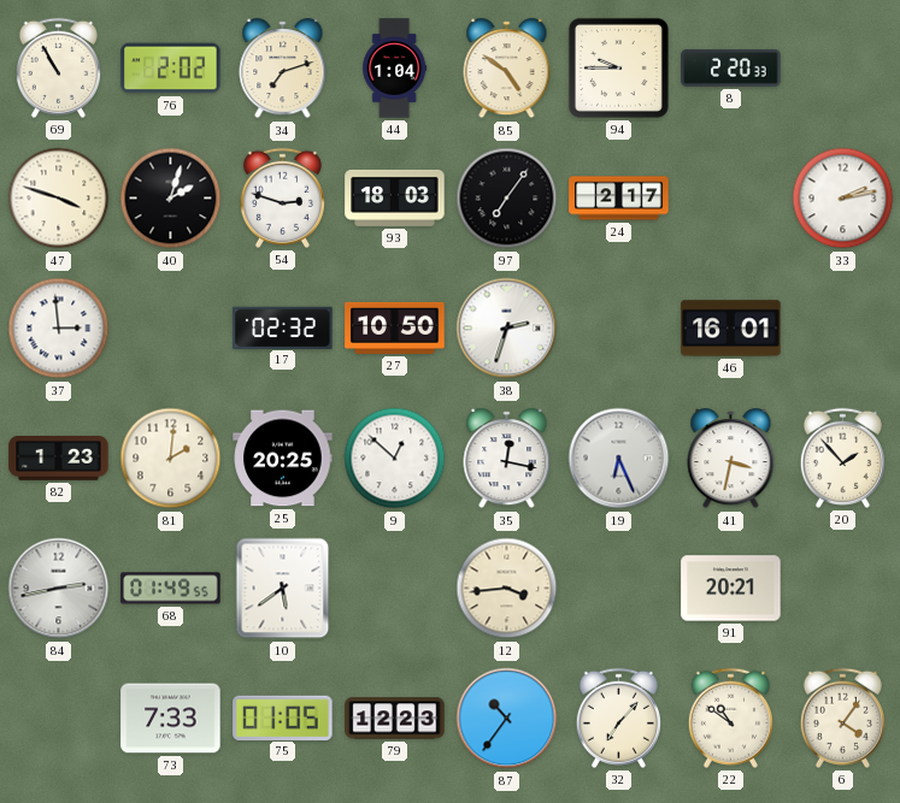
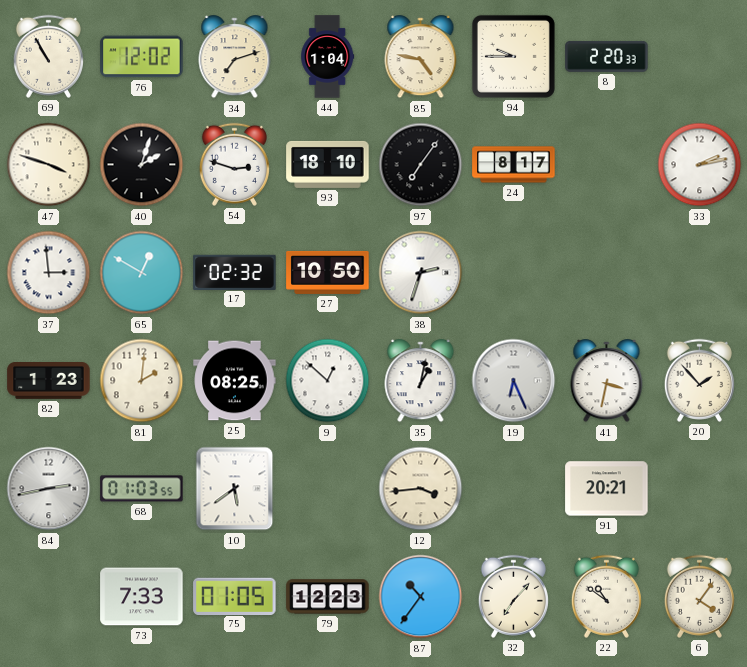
76: 2:02 -> 12:02 (142, 57)
85: 4:51 -> 4:47 (421, 57)
93: 18:03 -> 18:10 (328, 164)
24: 2:17 -> 8:17 (514, 165)
65: none -> 12:50 (142, 273)
46: 16:01 -> none (731, 329)
25: 20:25 -> 08:25 (235, 381)
35: 12:17 -> 1:02 (421, 381)
68: 01:49 -> 01:03 (142, 489)
